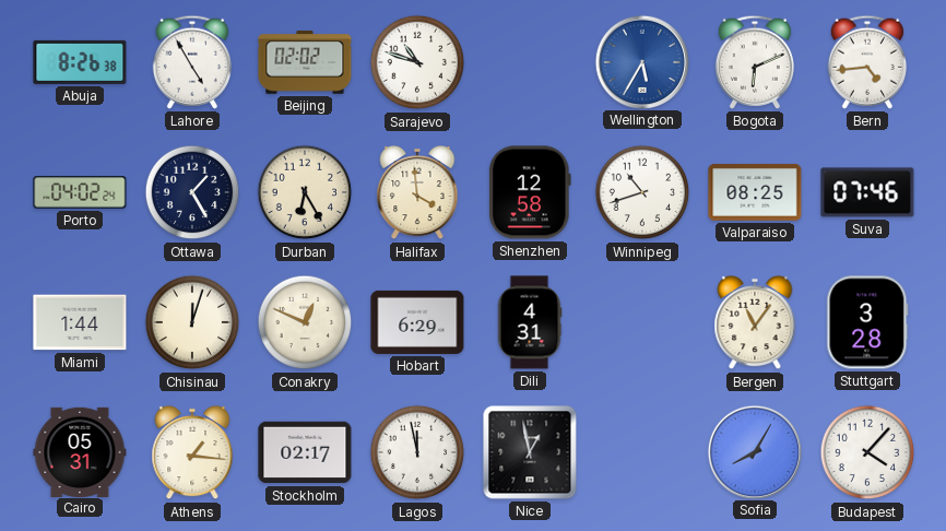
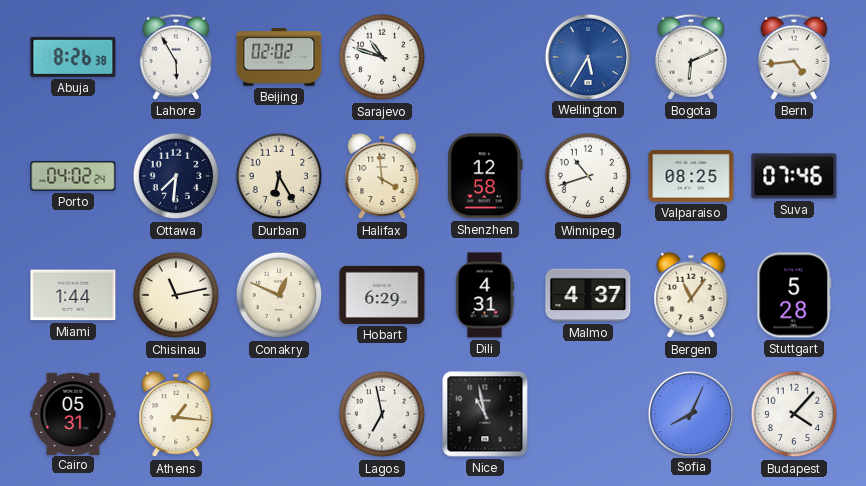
Lahore: 4:55 -> 5:55 (175, 57)
Ottawa: 1:25 -> 7:31 (176, 176)
Chisinau: 12:03 -> 11:13 (176, 295)
Malmo: none -> 4:37 (588, 295)
Stuttgart: 3:28 -> 5:28 (794, 295)
Stockholm: 02:17 -> none (305, 452)
Lagos: 11:58 -> 6:58 (382, 414)
Nice: 12:58 -> 10:58 (485, 414)
Sofia: 8:05 -> 8:04 (690, 413)
